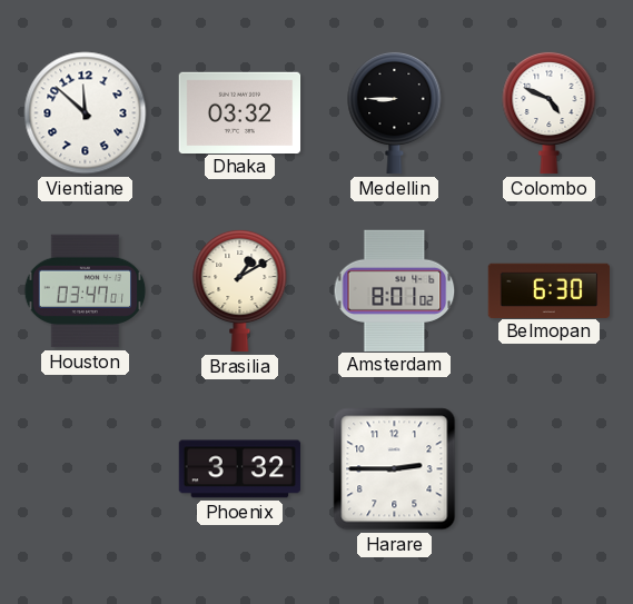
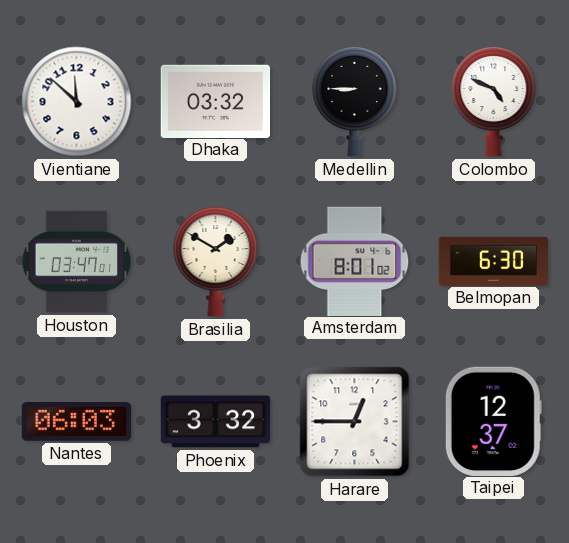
Brasilia: 1:10 -> 1:50 (216, 261)
Nantes: none -> 06:03 (77, 422)
Harare: 2:45 -> 12:45 (355, 422)
Taipei: none -> 12:37 (493, 421)
